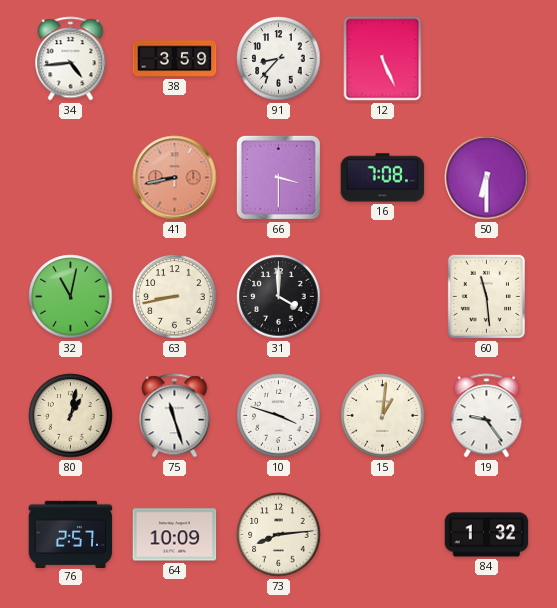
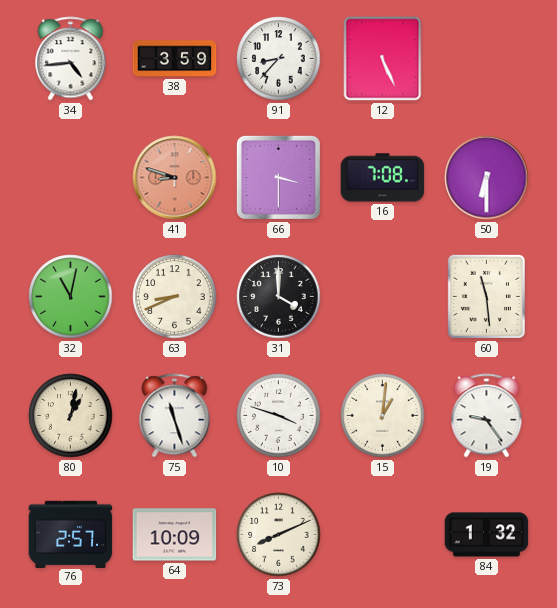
41: 8:43 -> 8:48 (175, 178)
63: 8:43 -> 8:41 (175, 297)
73: 8:14 -> 8:11 (279, 535)
